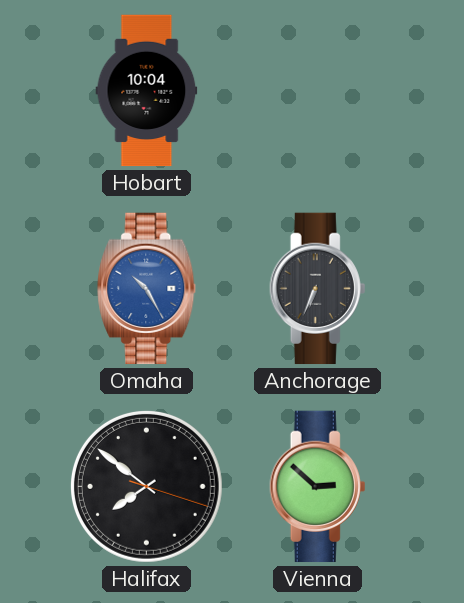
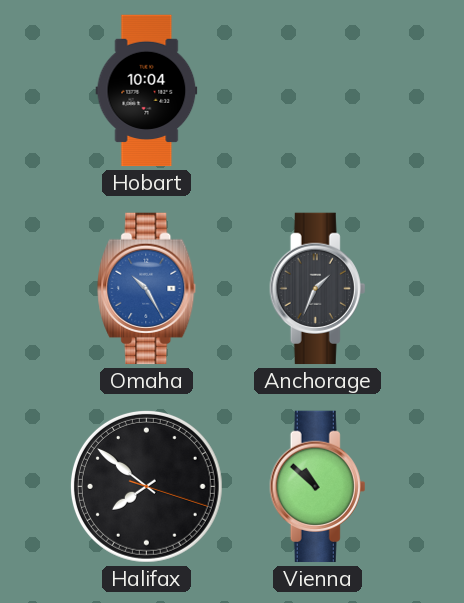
Anchorage: 6:34 -> 1:34 (318, 289)
Vienna: 2:52 -> 10:52 (318, 487)
